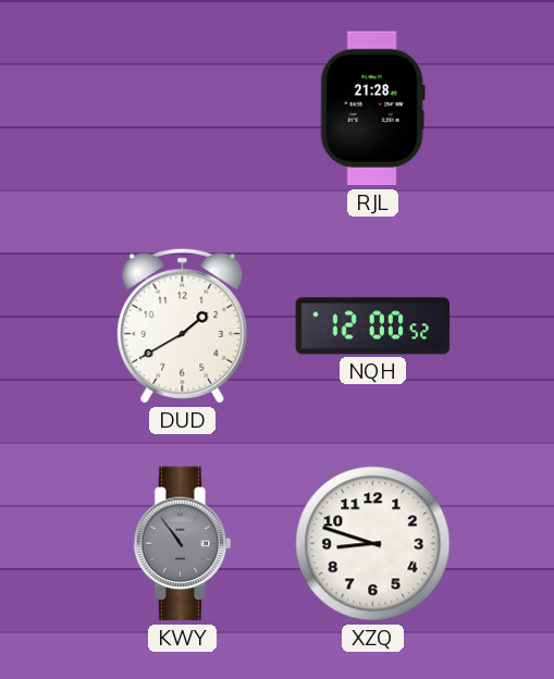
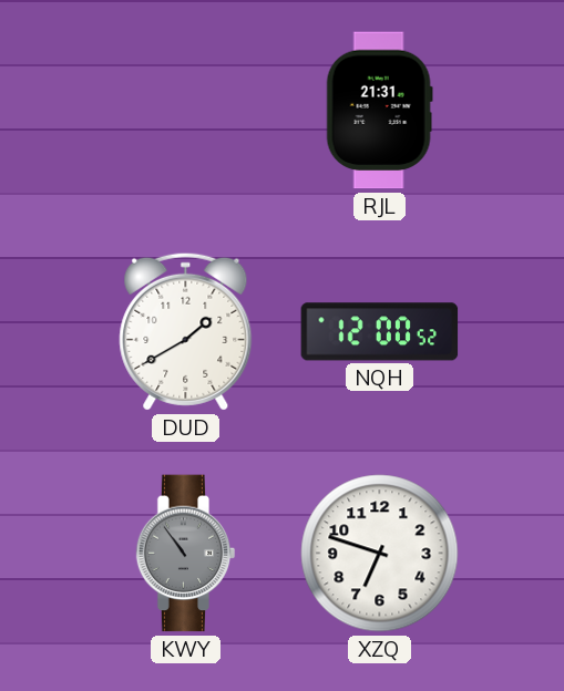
RJL: 21:28 -> 21:31 (379, 111)
XZQ: 8:48 -> 6:48 (380, 554)
